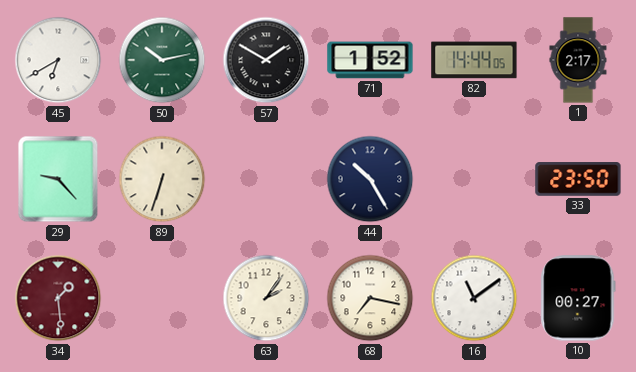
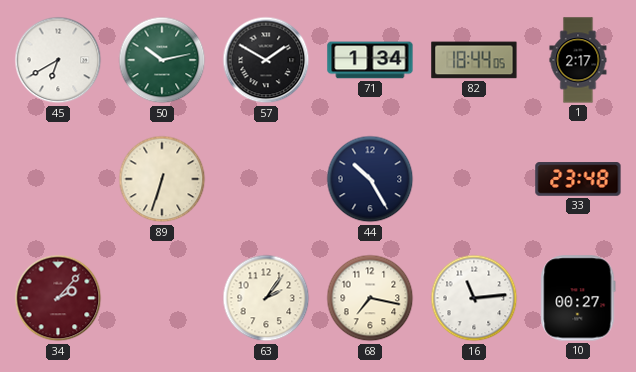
71: 1:52 -> 1:34 (370, 60)
82: 14:44 -> 18:44 (474, 60)
29: 9:23 -> none (58, 179)
33: 23:50 -> 23:48 (578, 179)
34: 1:29 -> 2:07 (58, 298)
16: 11:09 -> 11:14 (474, 298)
